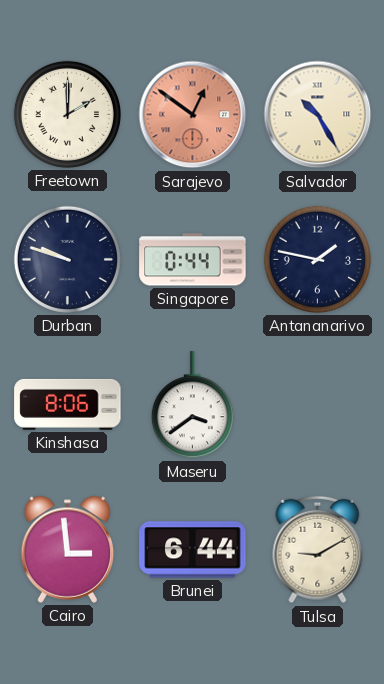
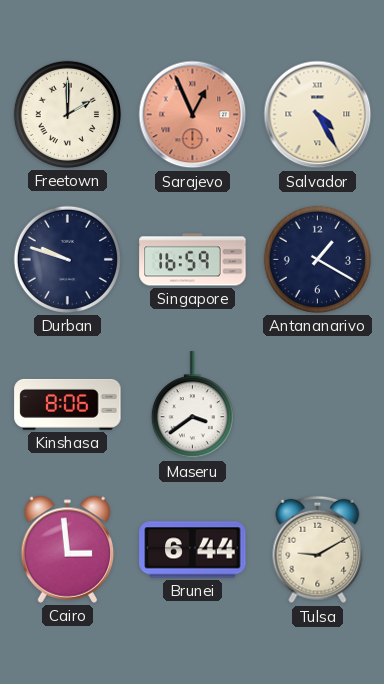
Sarajevo: 12:51 -> 12:56 (193, 115)
Salvador: 10:25 -> 4:25 (318, 115)
Singapore: 0:44 -> 16:59 (193, 260)
Antananarivo: 1:47 -> 1:20 (317, 259)
